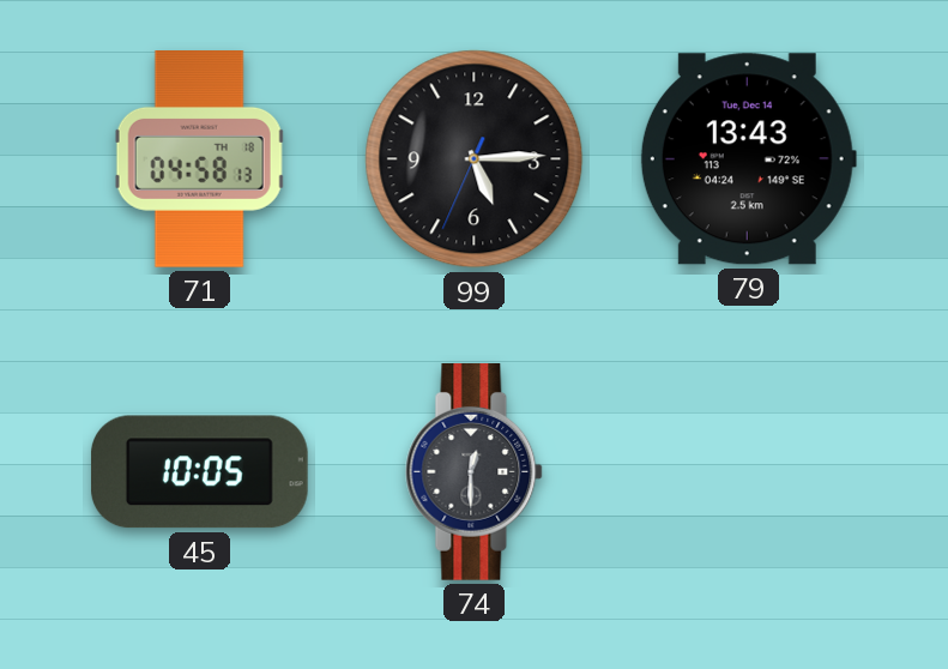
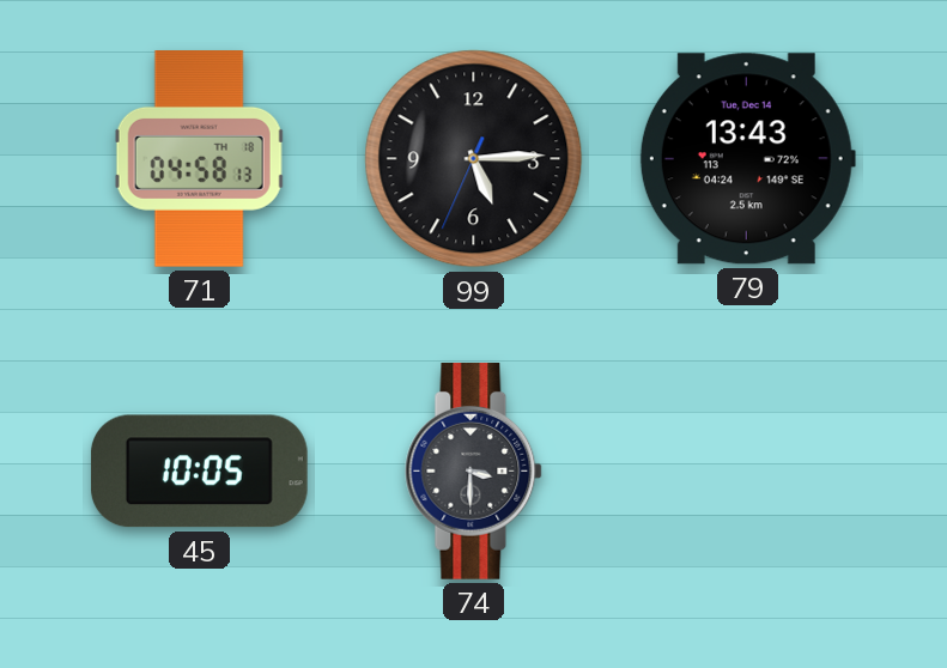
74: 12:30 -> 3:30 (474, 472)
